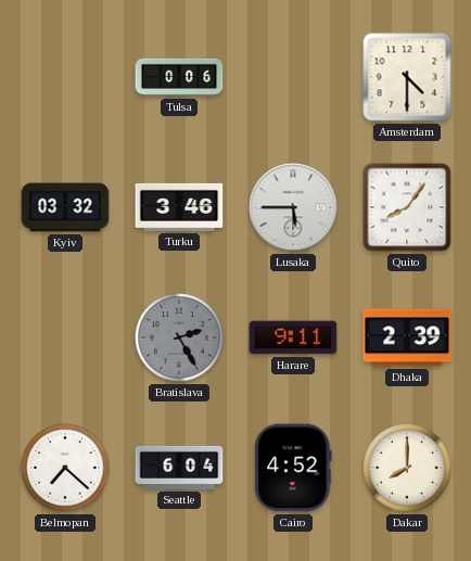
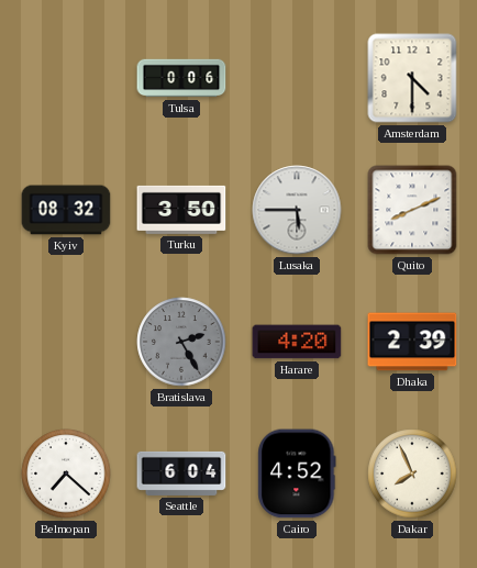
Kyiv: 03:32 -> 08:32 (66, 210)
Turku: 3:46 -> 3:50 (181, 210)
Quito: 8:06 -> 8:11 (412, 210)
Harare: 9:11 -> 4:20 (297, 342)
Dakar: 8:00 -> 7:56 (412, 474)
